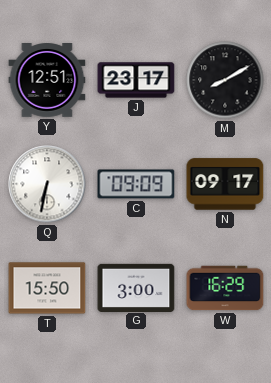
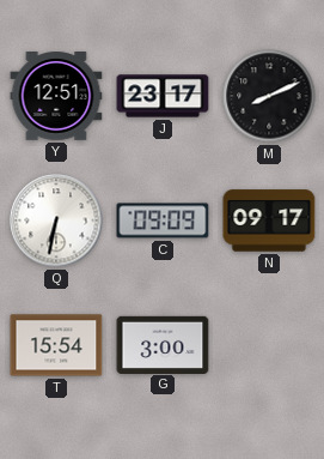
M: 8:10 -> 8:11 (269, 96)
T: 15:50 -> 15:54 (56, 345)
W: 16:29 -> none (225, 288)
